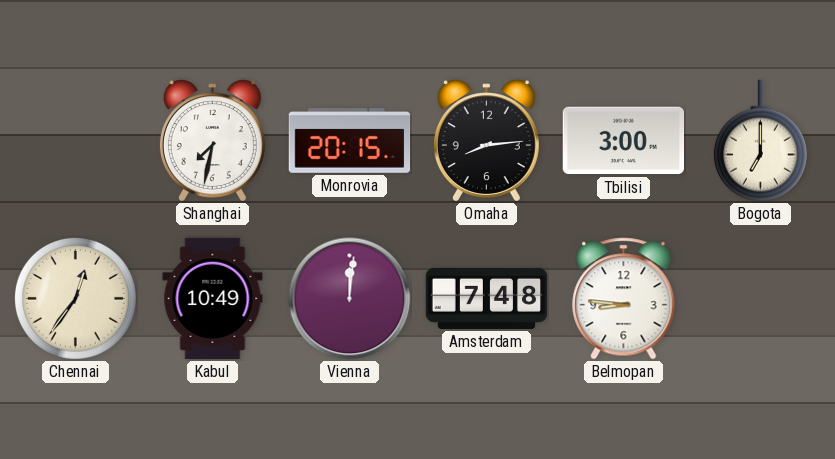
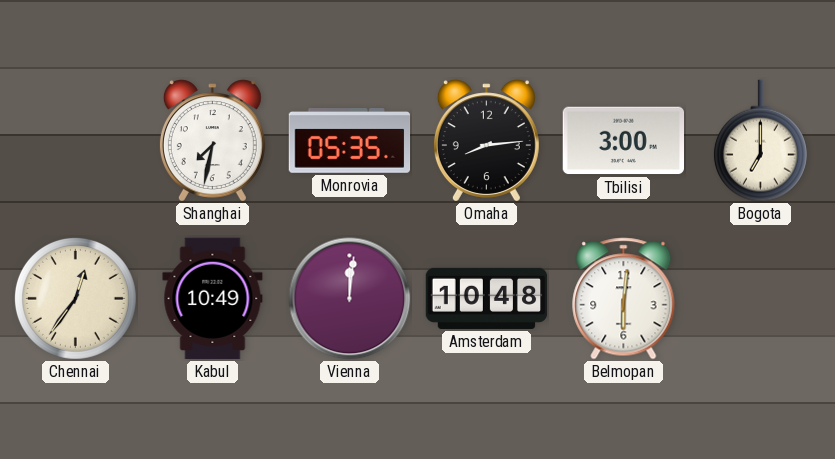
Monrovia: 20:15 -> 05:35 (350, 141)
Amsterdam: 7:48 -> 10:48 (487, 298)
Belmopan: 8:46 -> 6:01 (624, 299)
